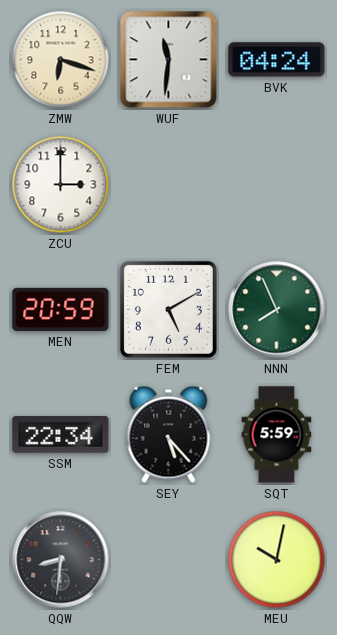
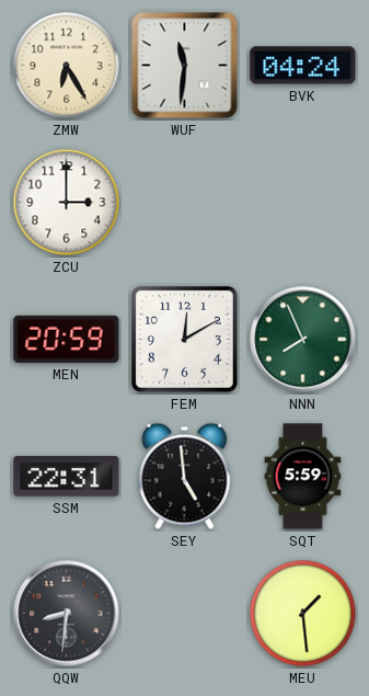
ZMW: 6:18 -> 6:25 (67, 66)
FEM: 5:10 -> 12:10 (184, 339)
SSM: 22:34 -> 22:31 (67, 477)
SEY: 5:23 -> 4:59 (185, 476)
MEU: 10:02 -> 1:29 (303, 614)
